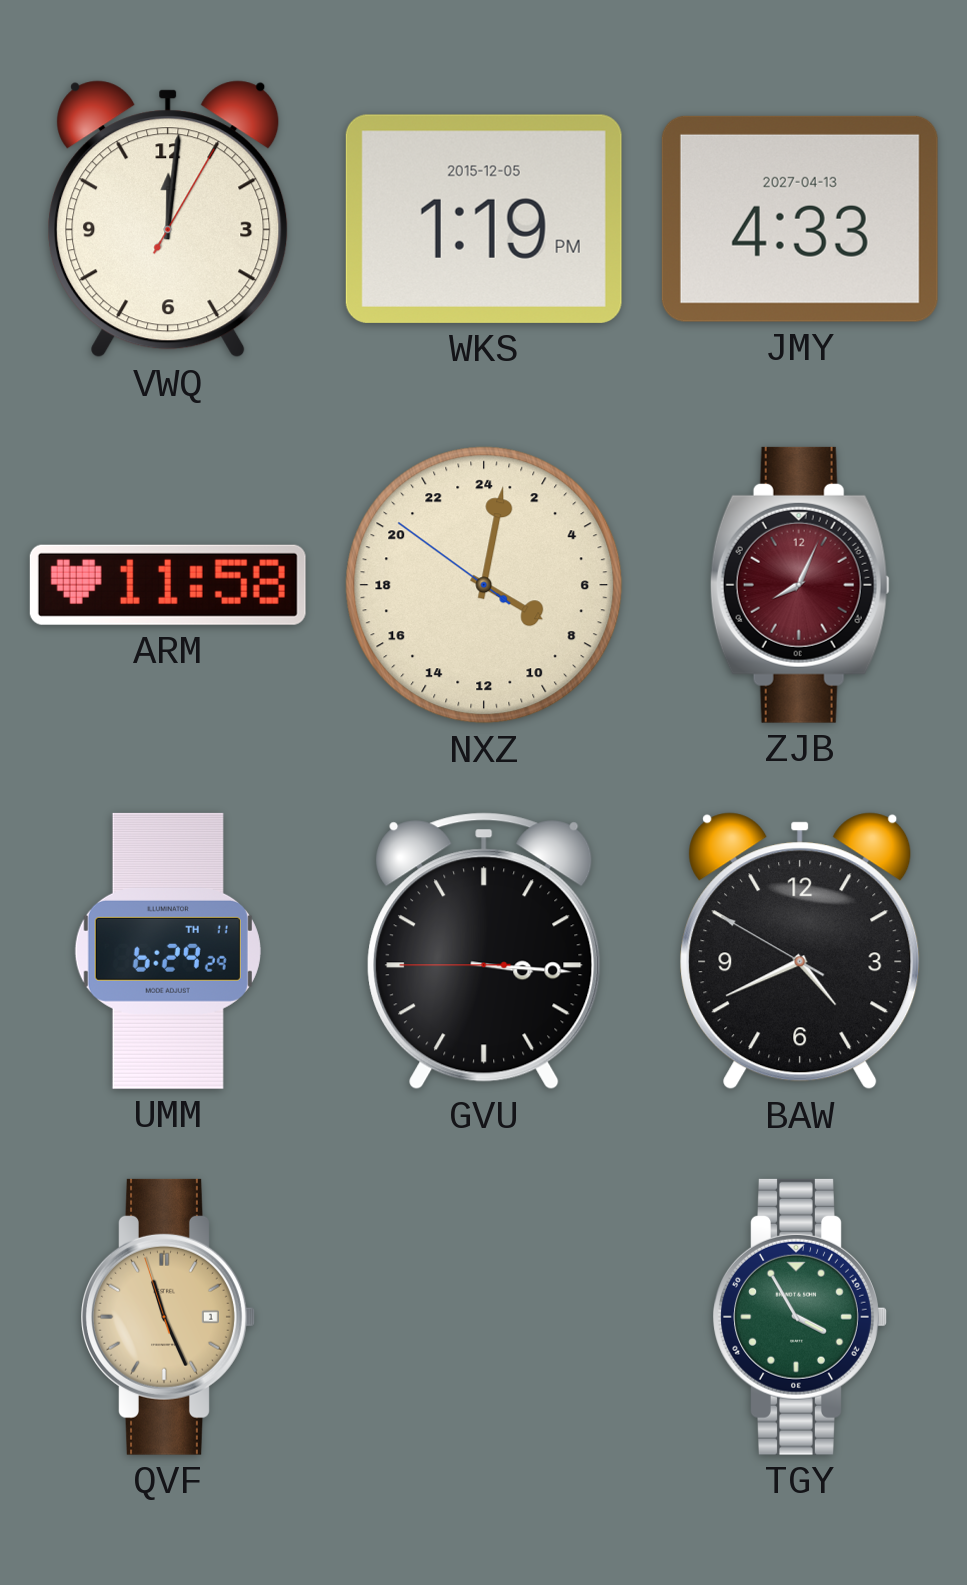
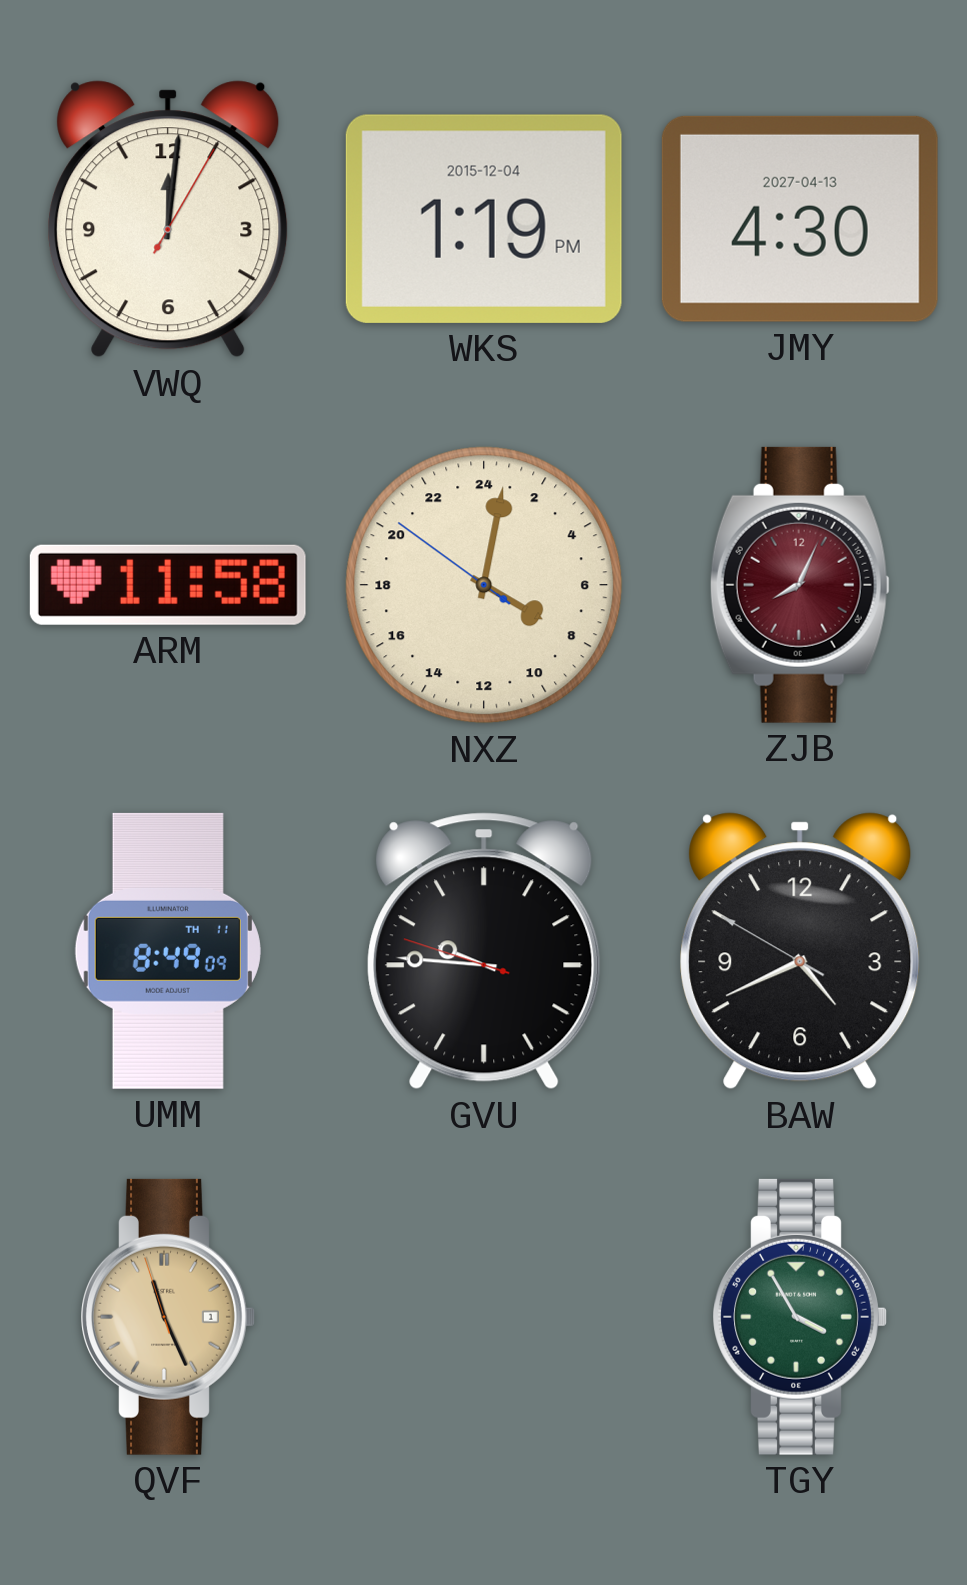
WKS date: 2015-12-05 -> 2015-12-04 (484, 219)
JMY: 4:33 -> 4:30 (800, 219)
UMM: 6:29 -> 8:49 (168, 951)
GVU: 3:15 -> 9:45 (484, 951)
